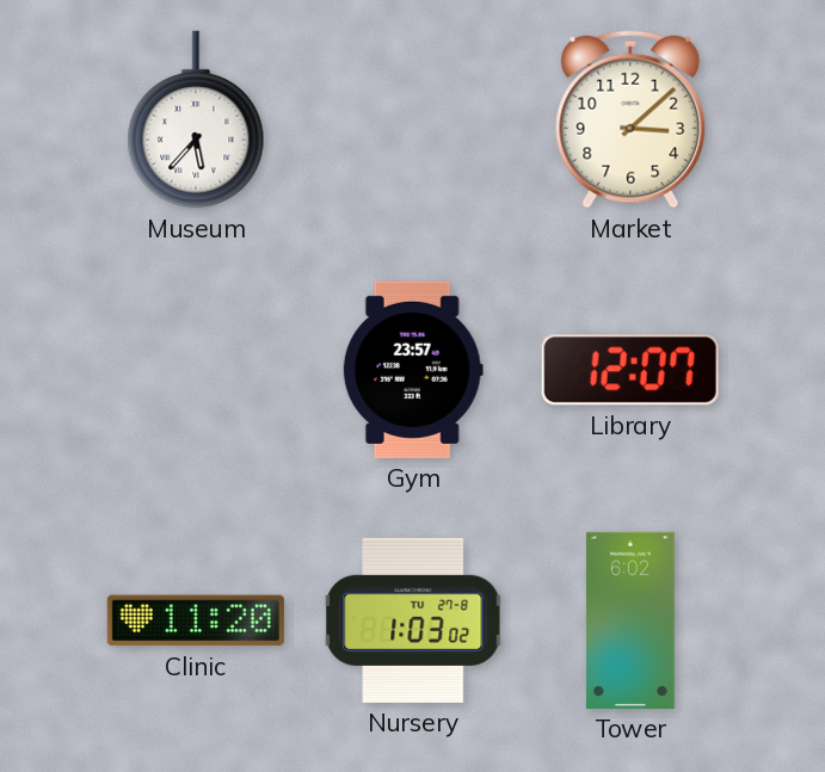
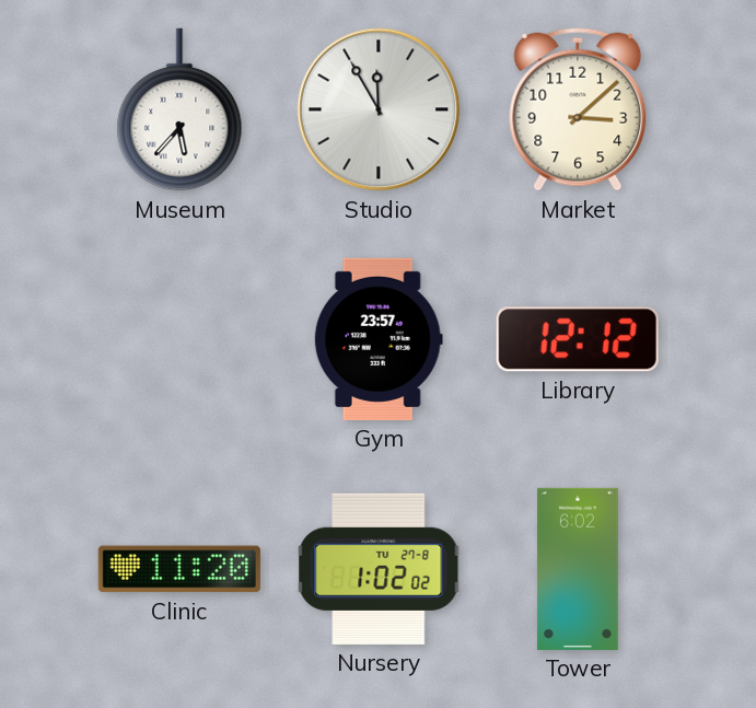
Studio: none -> 11:55 (379, 109)
Library: 12:07 -> 12:12 (578, 339)
Nursery: 1:03 -> 1:02 (379, 569)
